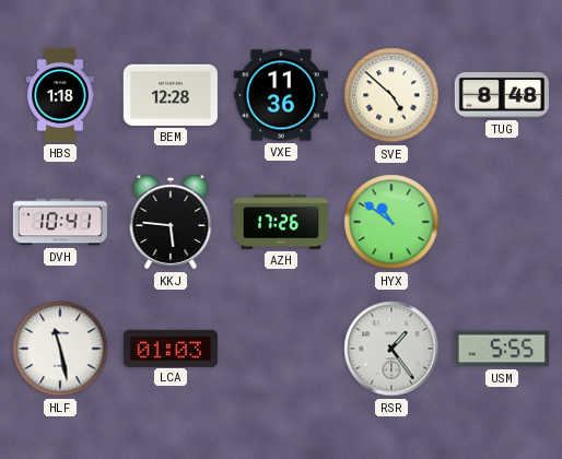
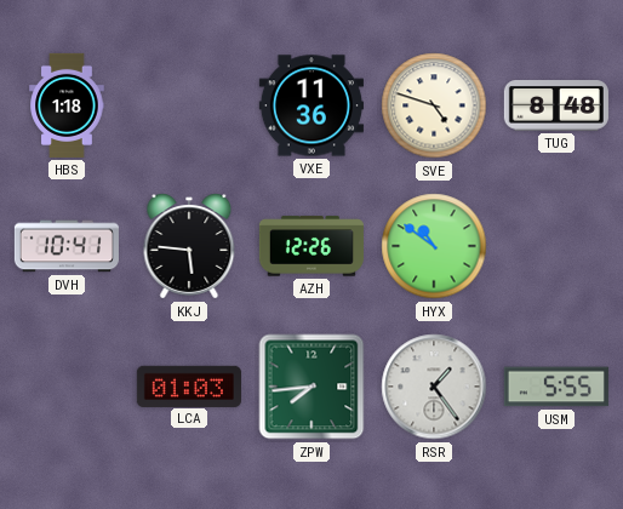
BEM: 12:28 -> none (171, 95)
SVE: 4:52 -> 4:48 (434, 105)
AZH: 17:26 -> 12:26 (311, 246)
HLF: 11:28 -> none (60, 349)
ZPW: none -> 7:44 (311, 387)
